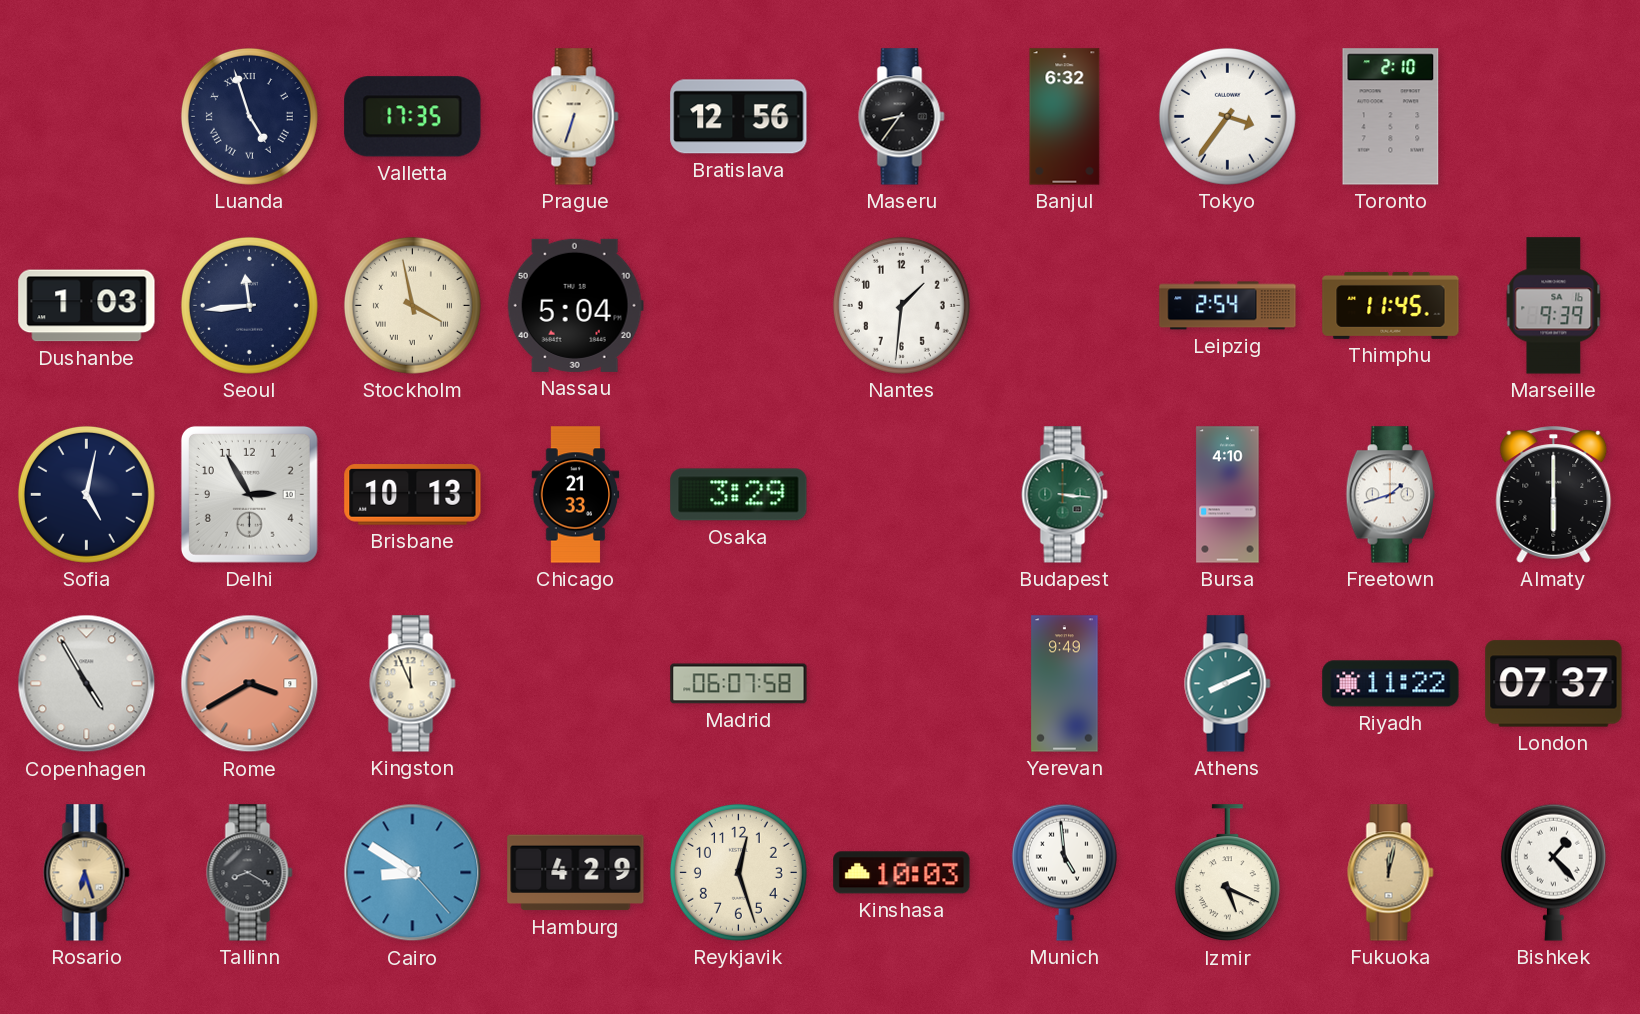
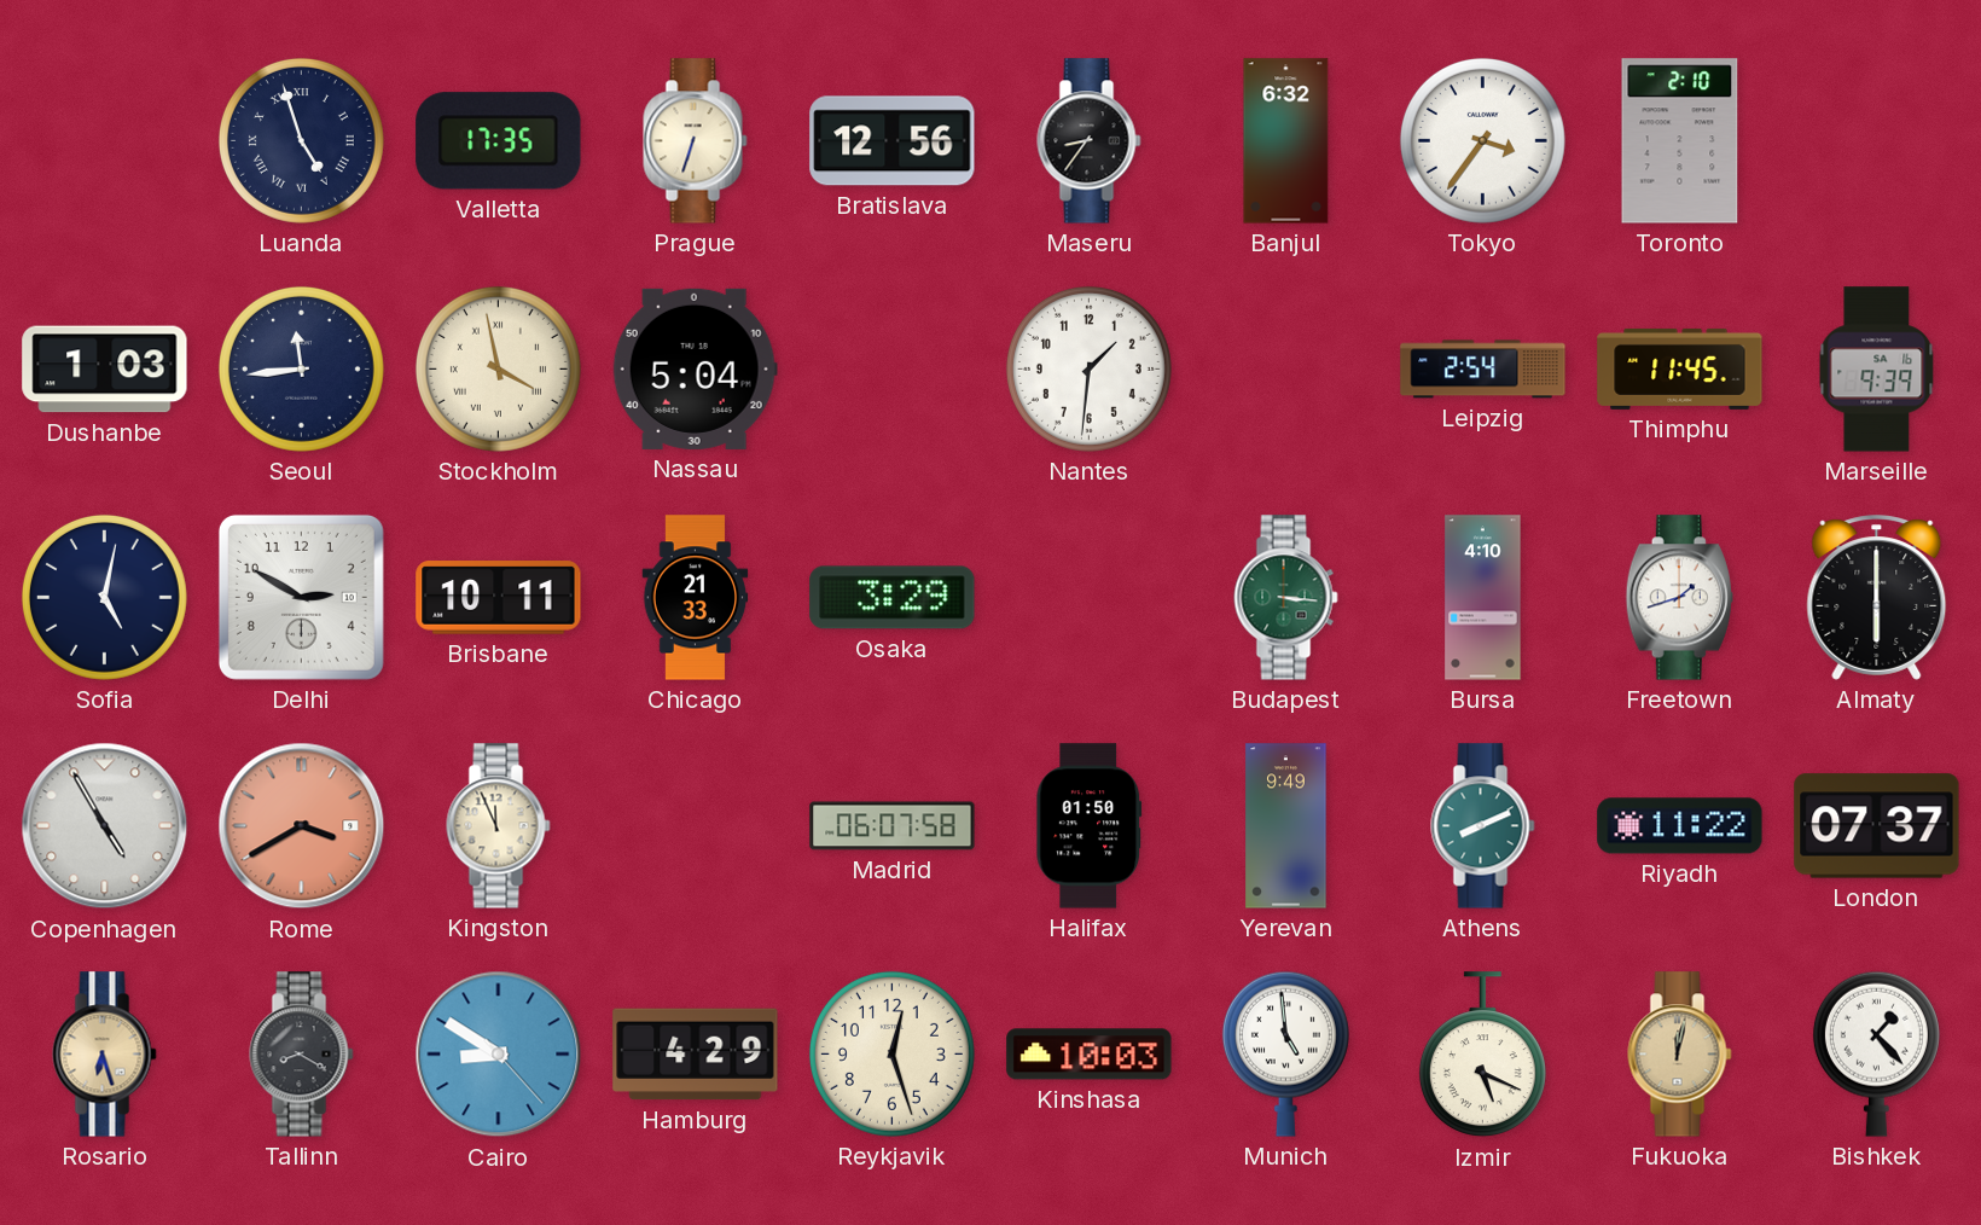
Delhi: 2:55 -> 2:50 (301, 597)
Brisbane: 10:13 -> 10:11 (499, 598)
Halifax: none -> 01:50 (1090, 826)
